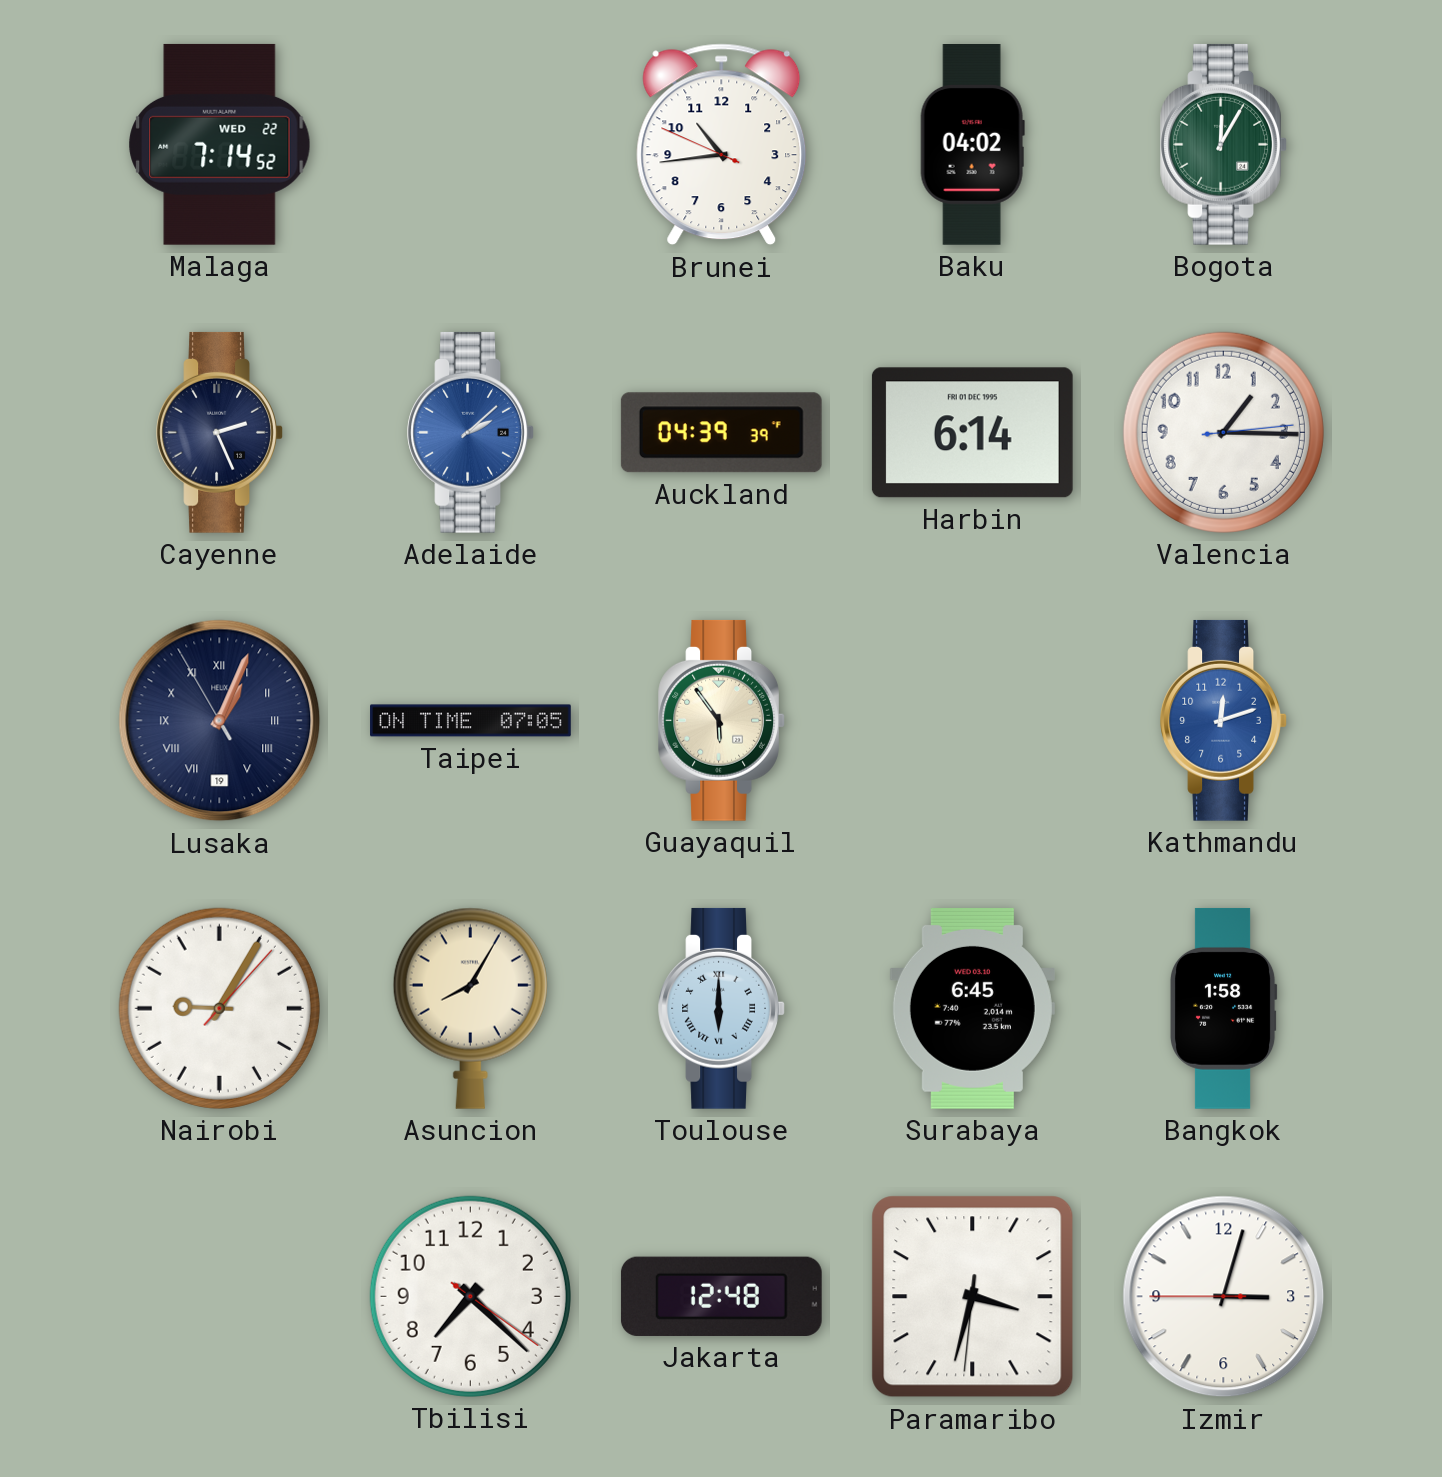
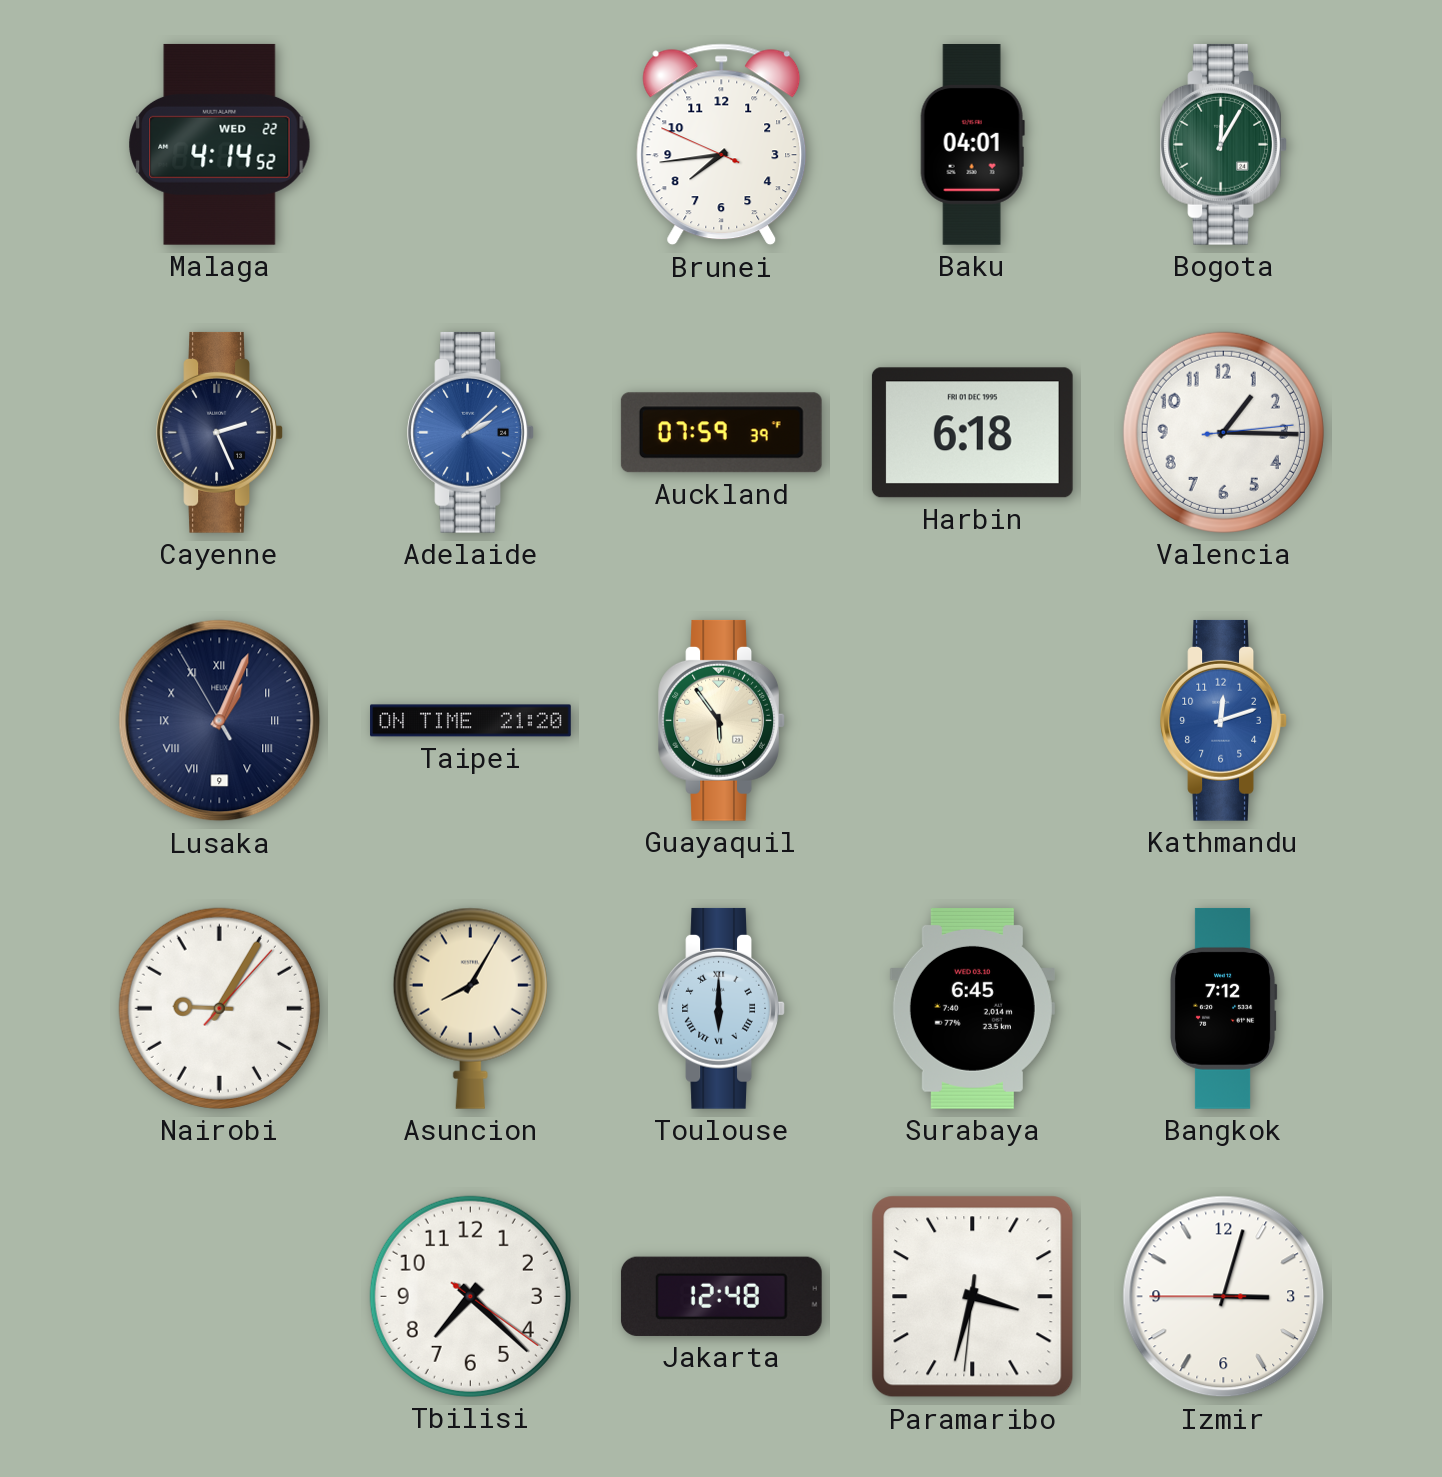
Malaga: 7:14 -> 4:14 (220, 144)
Brunei: 10:43 -> 7:43 (722, 145)
Baku: 04:02 -> 04:01 (972, 145)
Auckland: 04:39 -> 07:59 (721, 433)
Harbin: 6:14 -> 6:18 (972, 433)
Lusaka date: 19 -> 9 (220, 721)
Taipei: 07:05 -> 21:20 (471, 721)
Bangkok: 1:58 -> 7:12 (1223, 1008)
